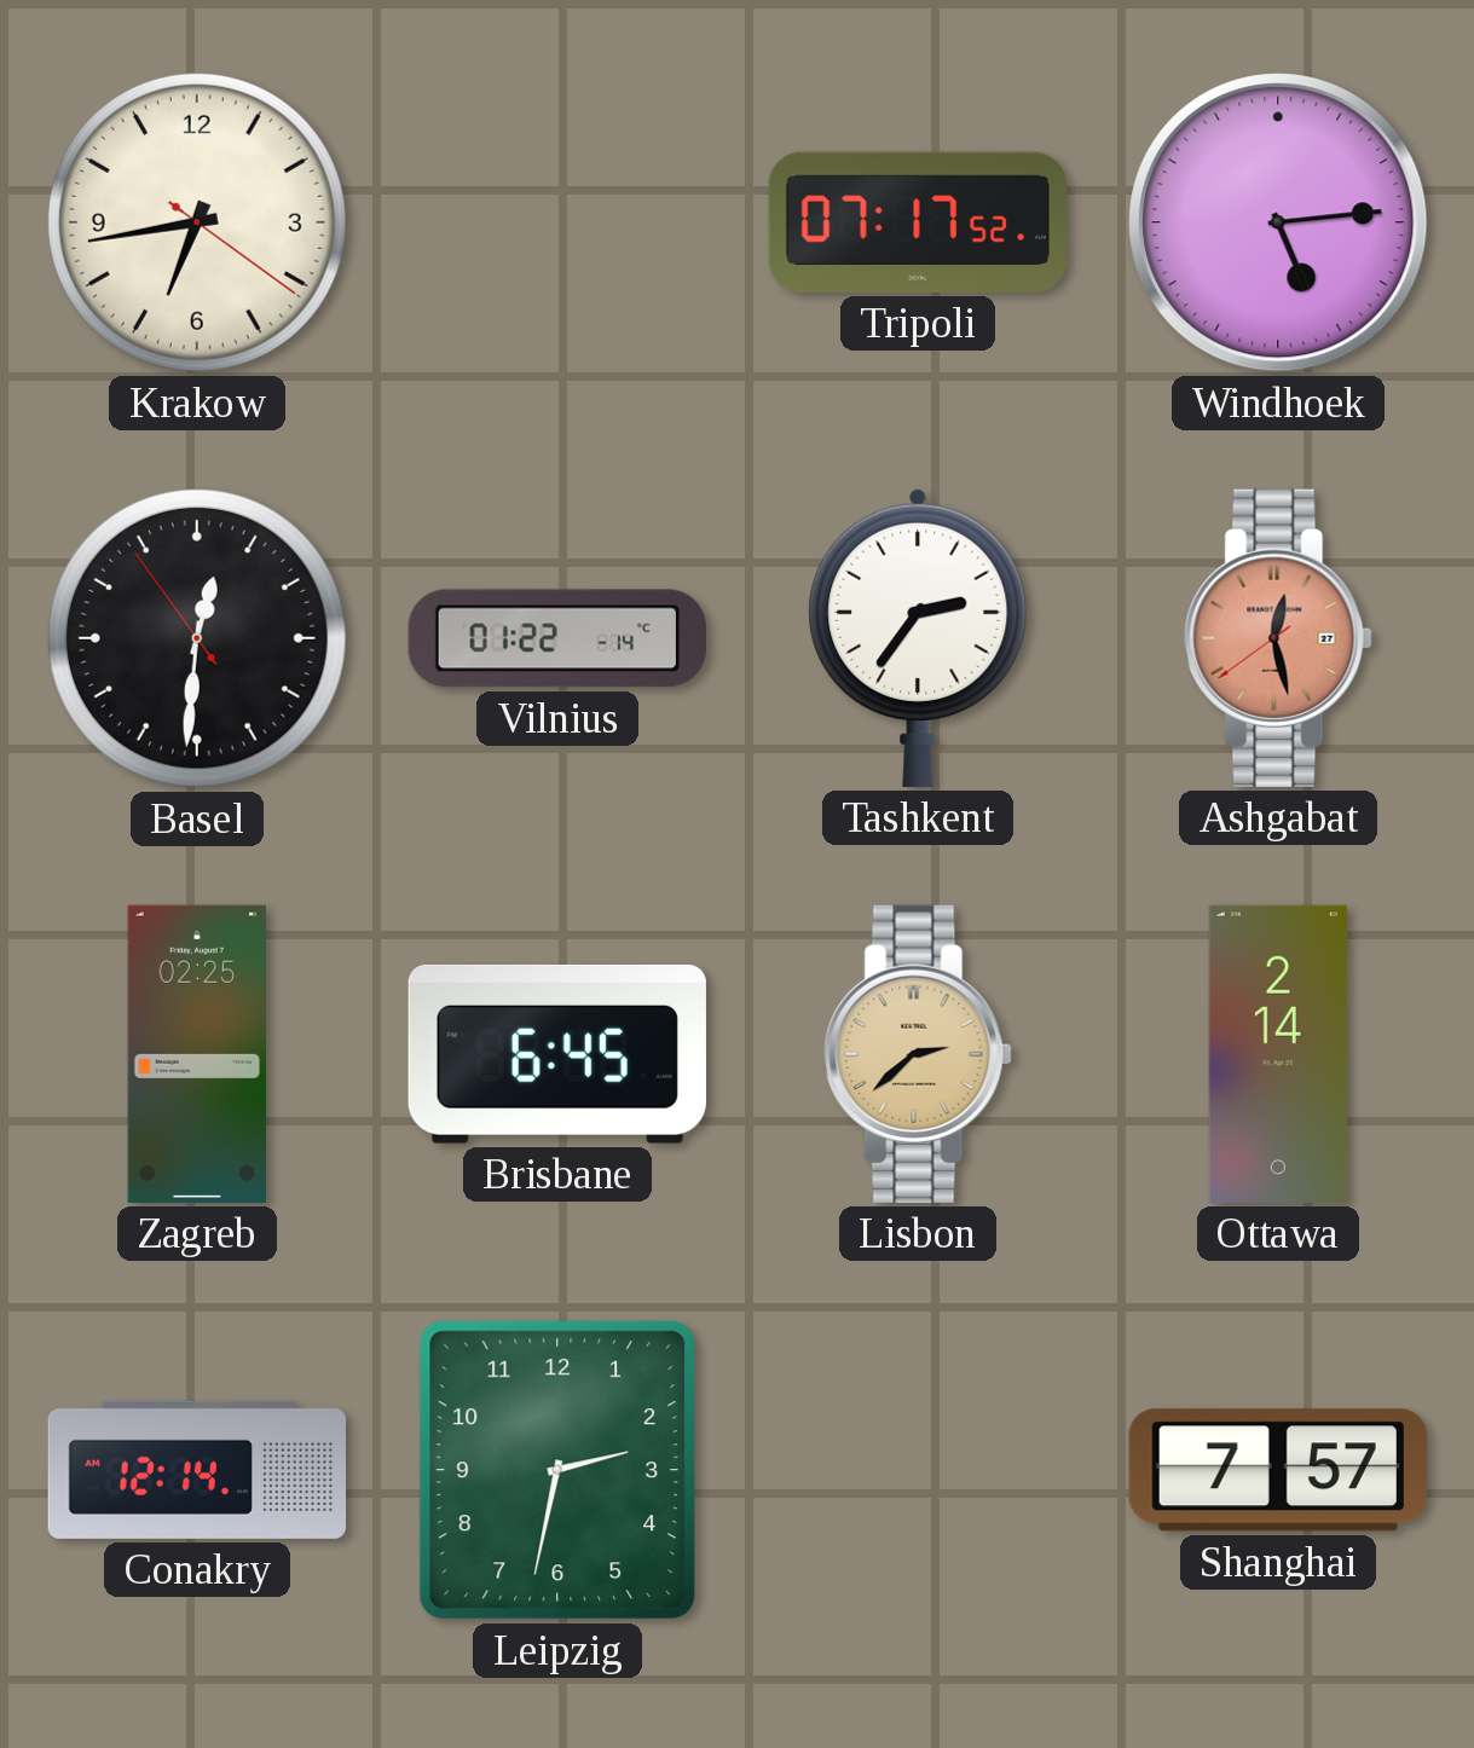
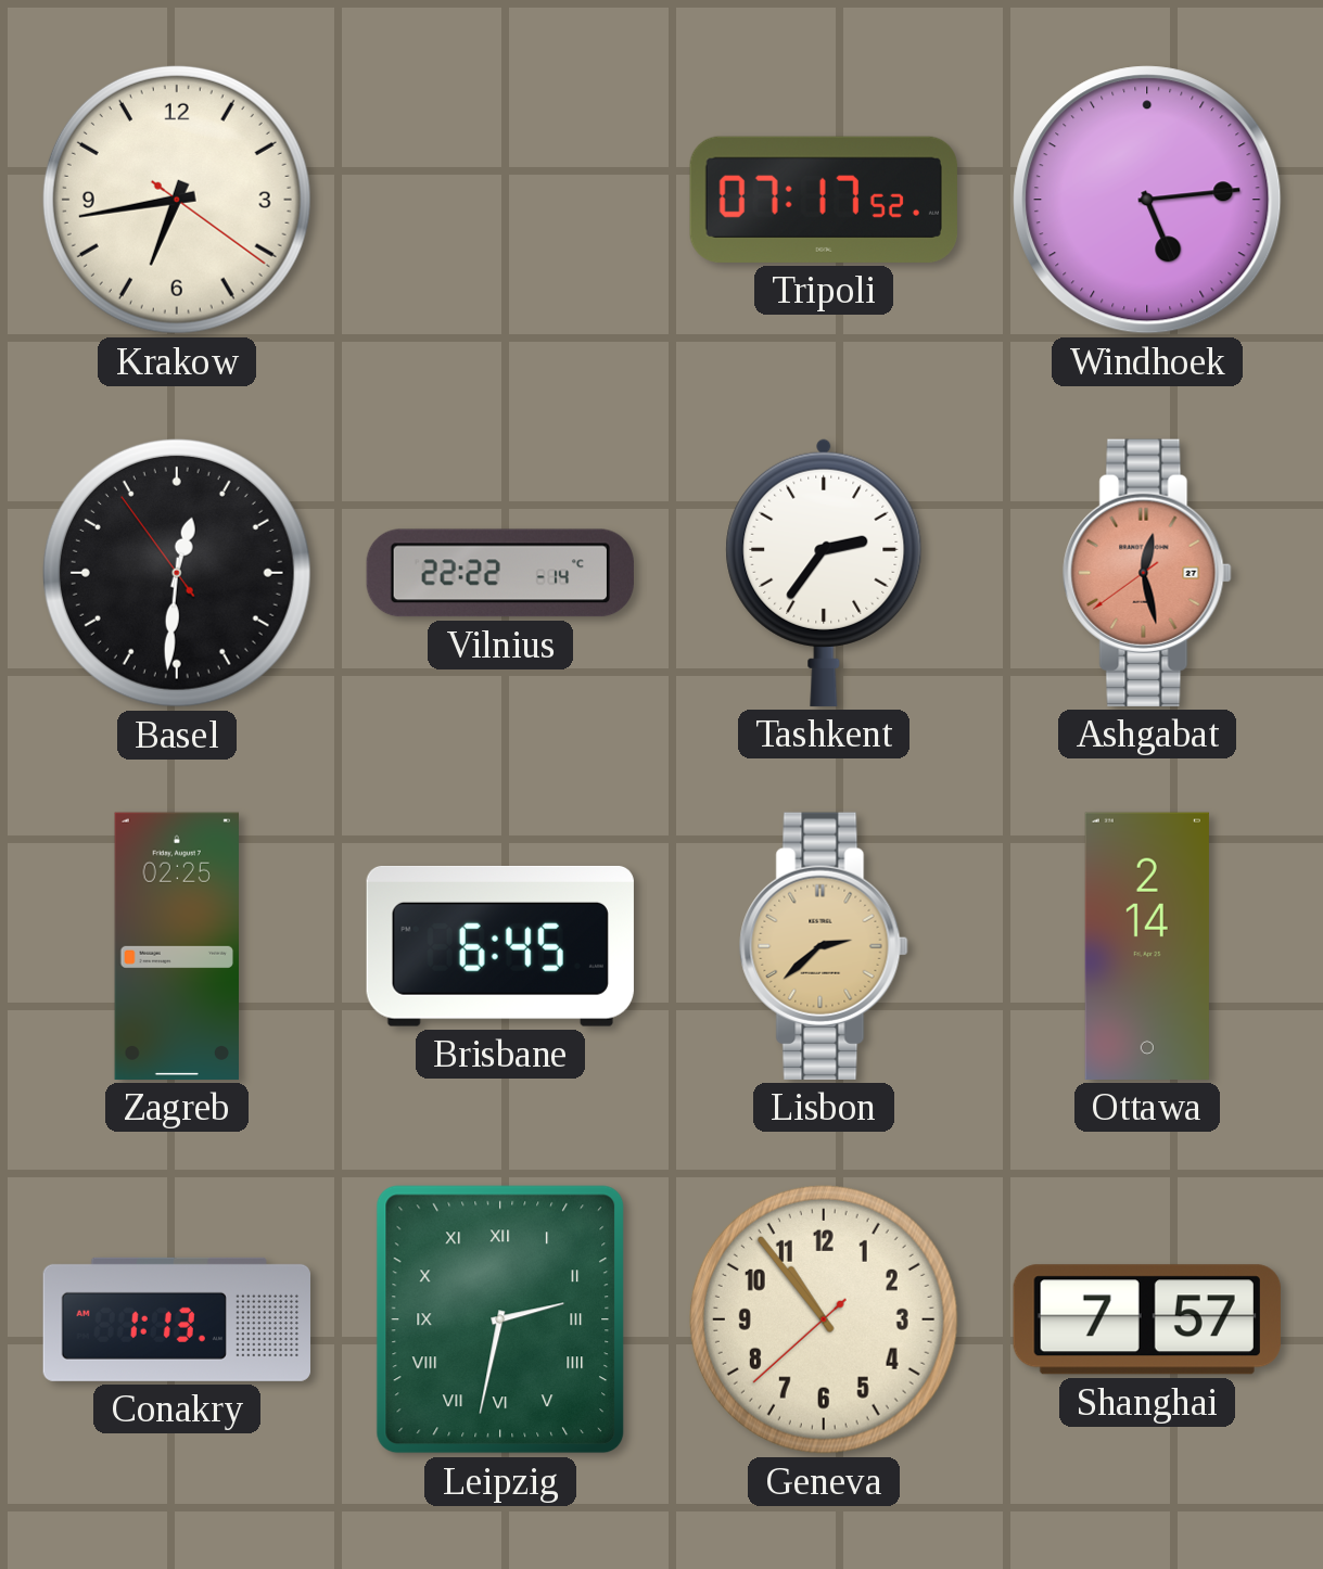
Vilnius: 01:22 -> 22:22 (500, 573)
Conakry: 12:14 -> 1:13 (176, 1319)
Leipzig numerals: Arabic -> Roman (500, 1319)
Geneva: none -> 10:53 (824, 1319)
